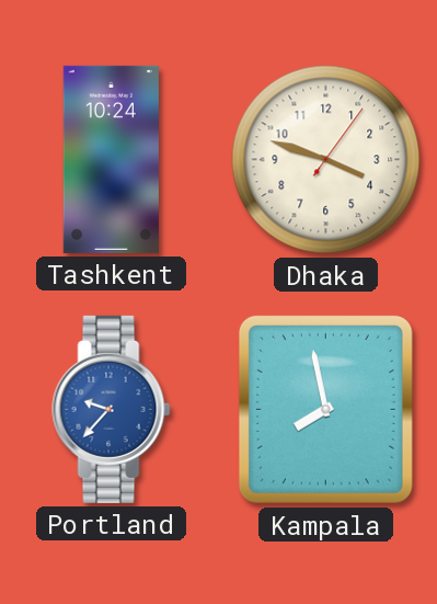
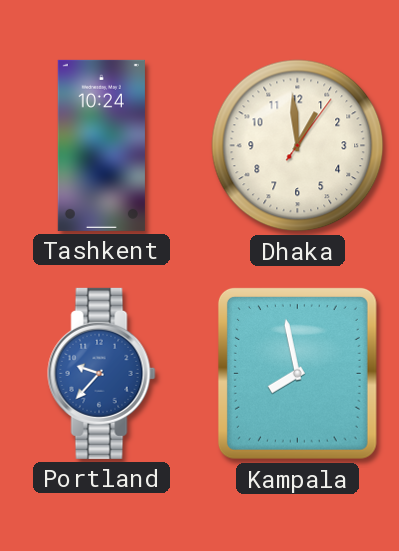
Dhaka: 3:48 -> 12:59 (298, 146)
